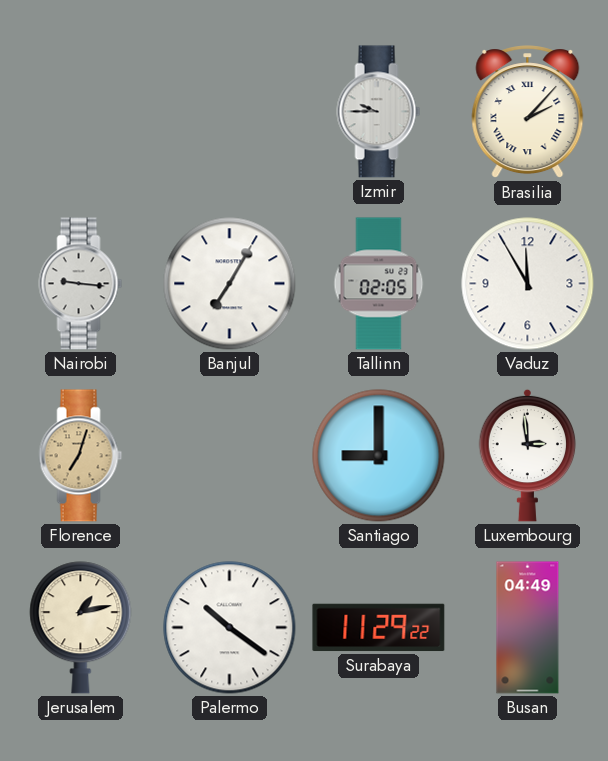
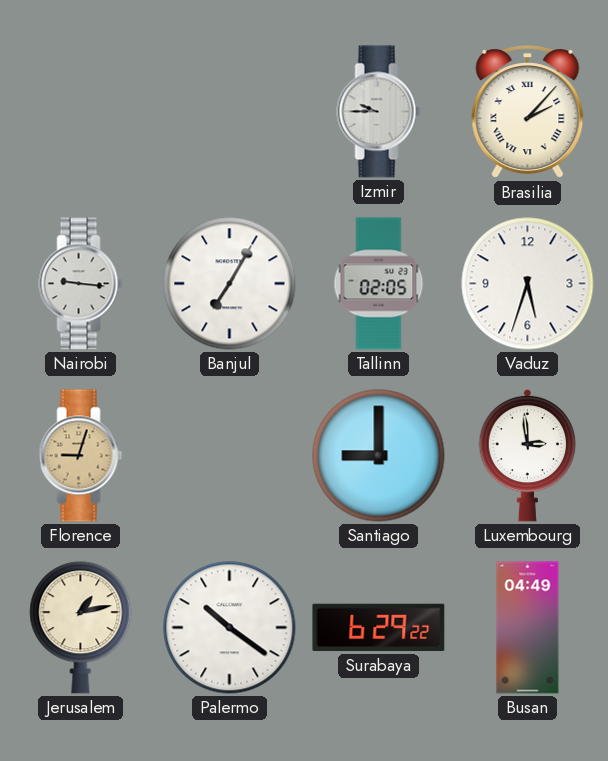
Vaduz: 11:55 -> 5:33 (528, 284)
Florence: 7:03 -> 9:03 (81, 456)
Surabaya: 11:29 -> 6:29 (379, 628)
